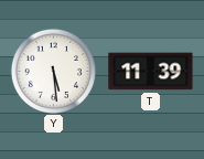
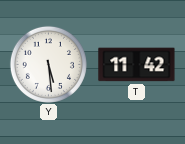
T: 11:39 -> 11:42 (137, 65)
